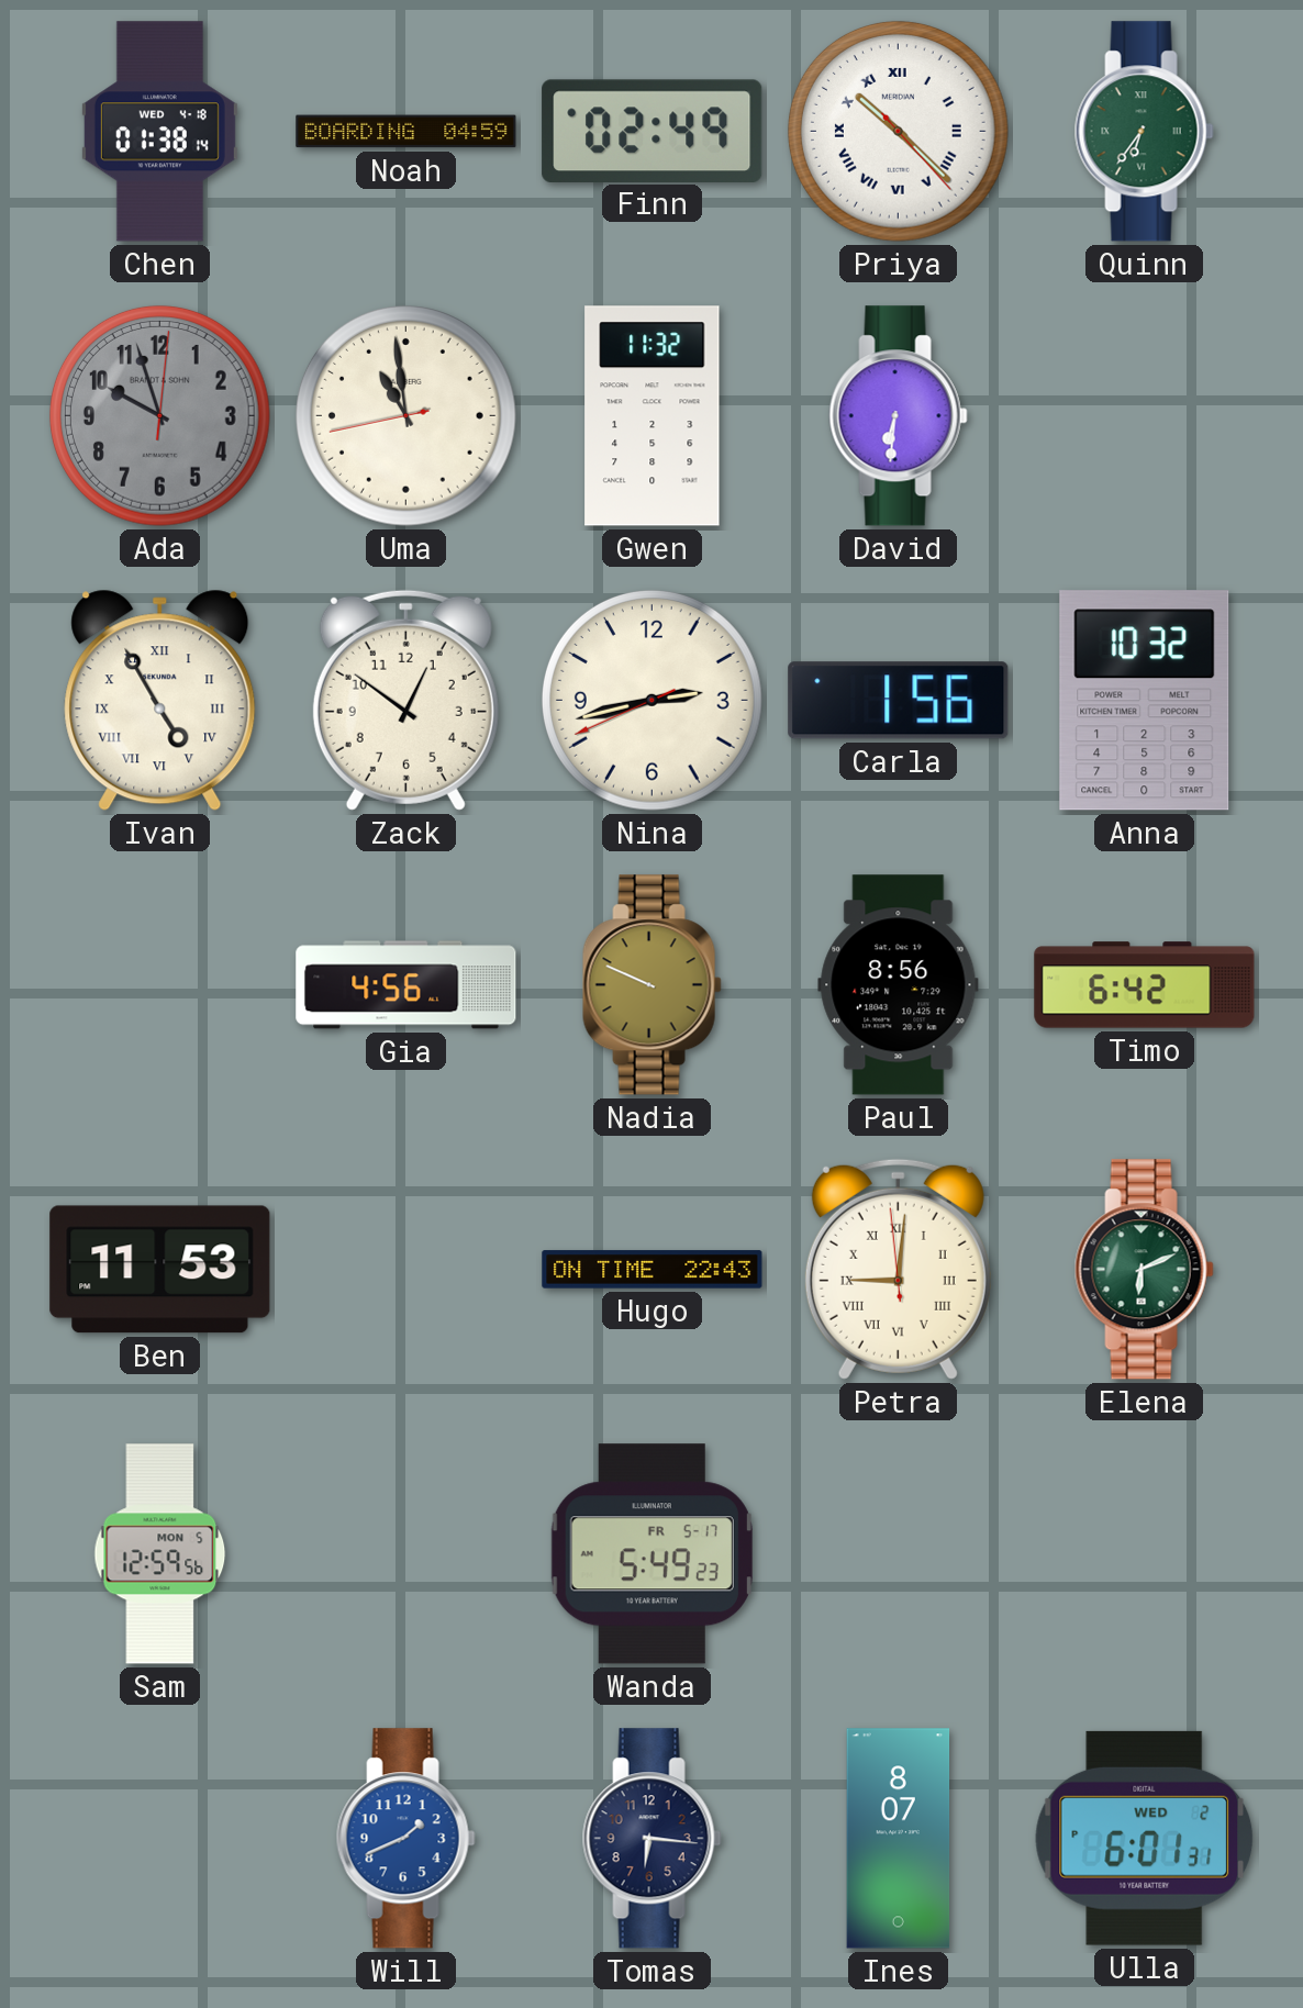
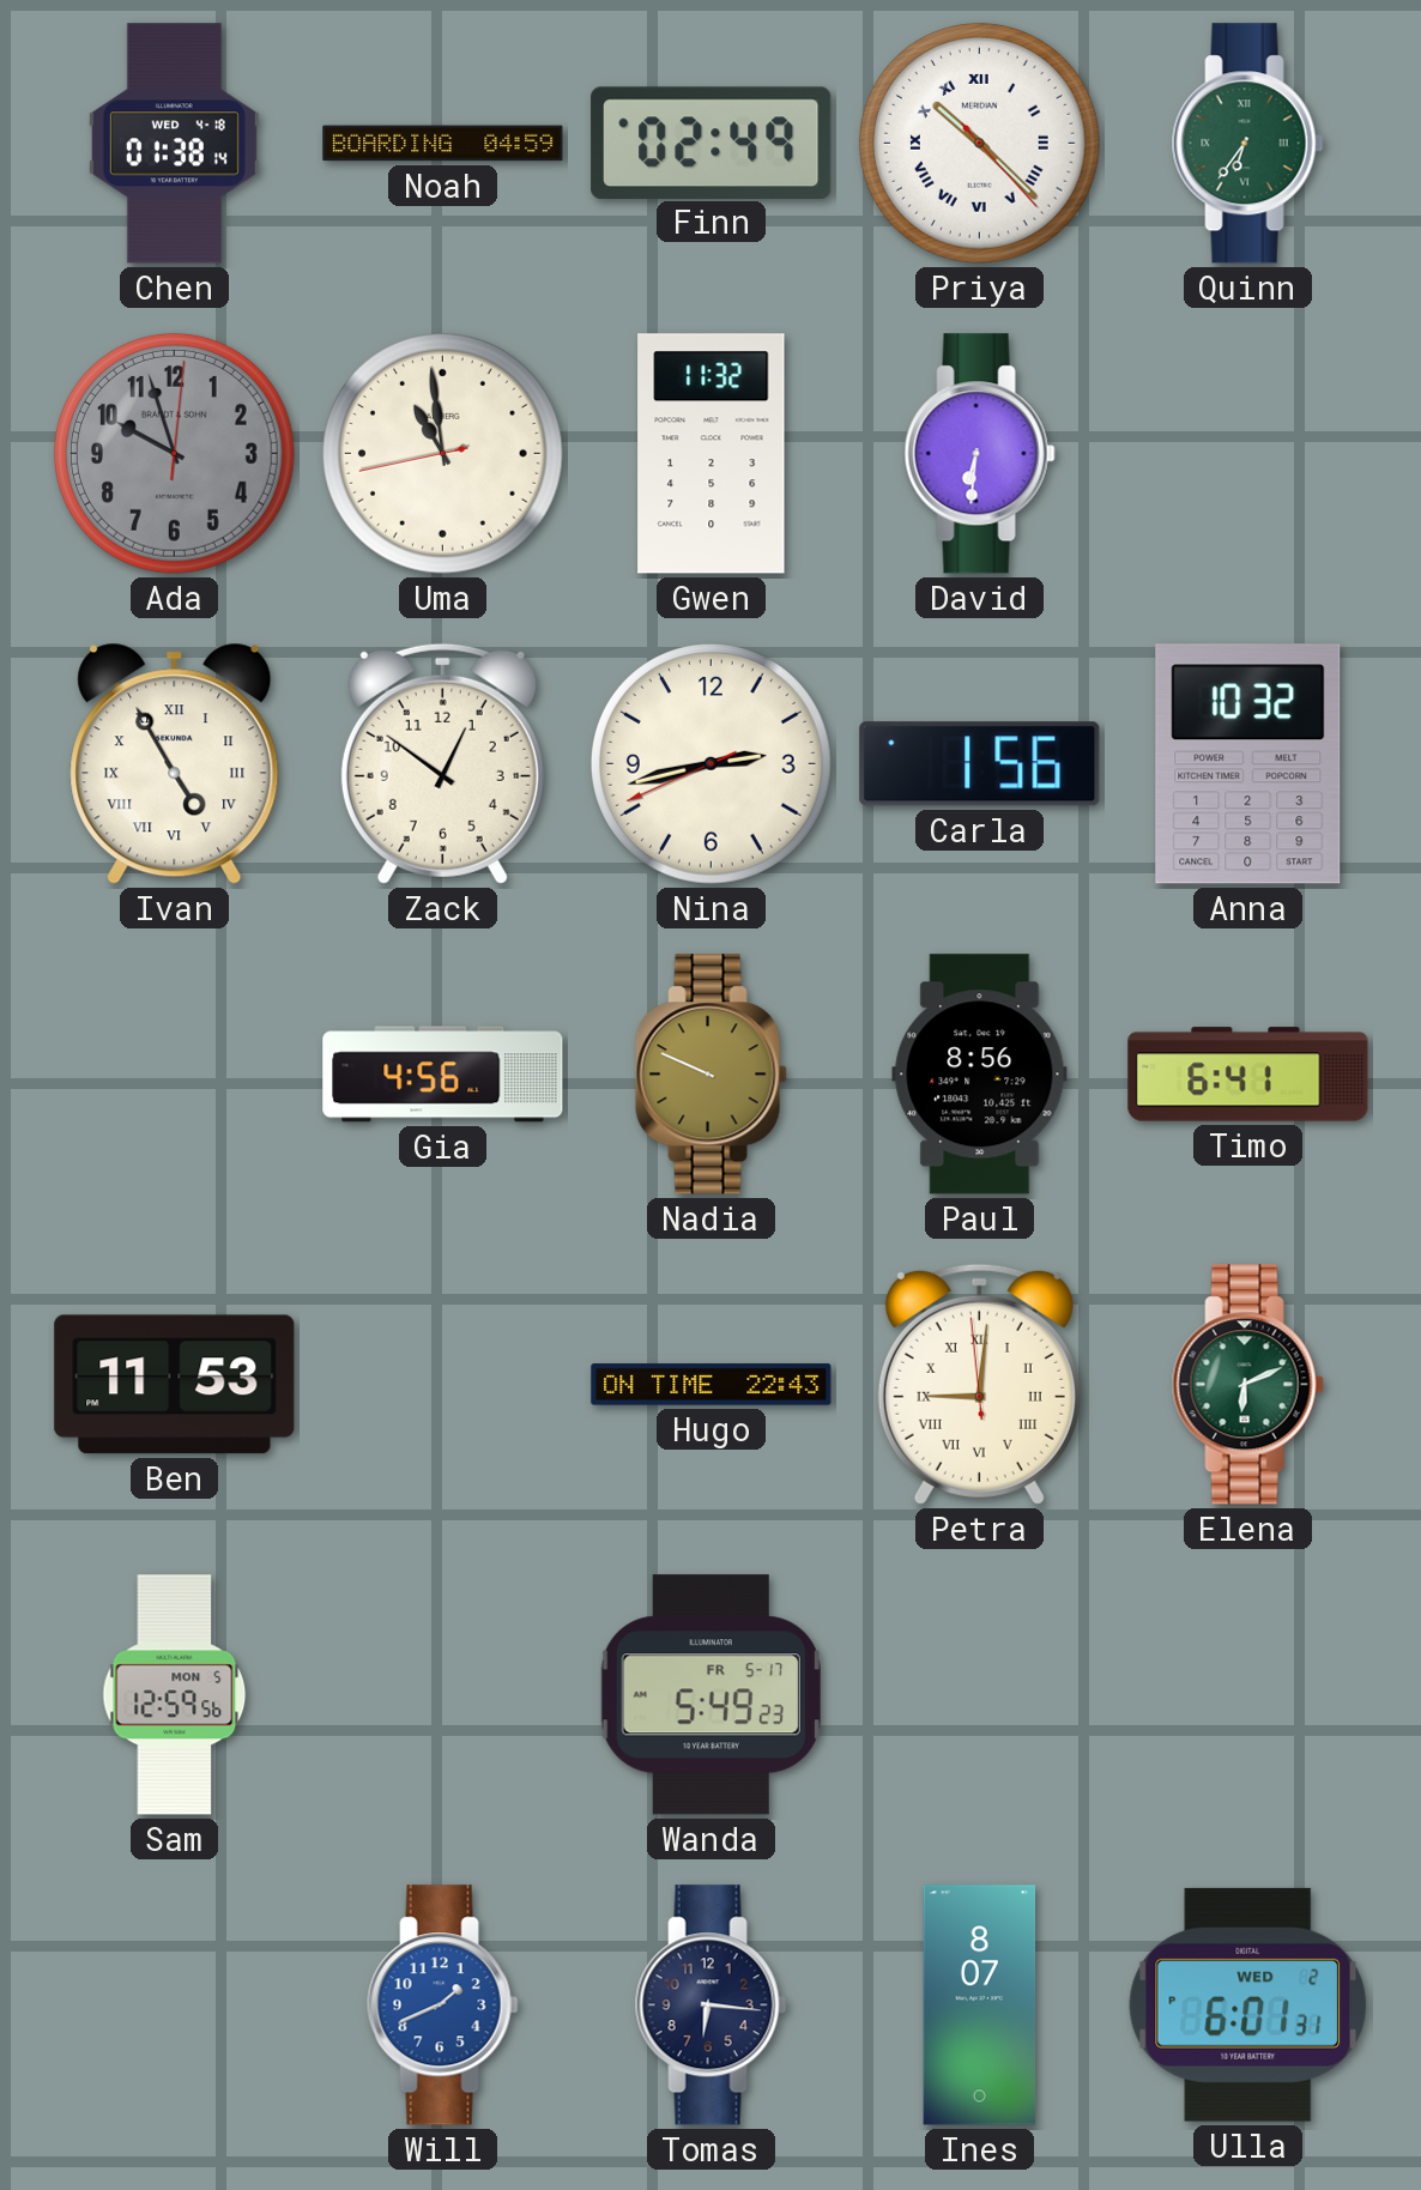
Timo: 6:42 -> 6:41 (1248, 1075)
